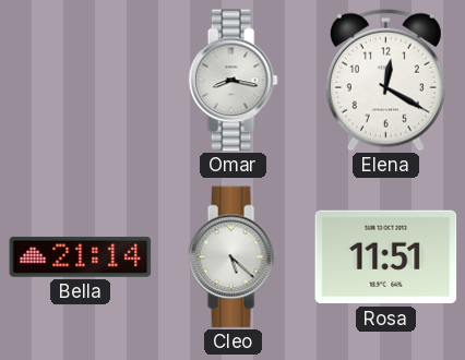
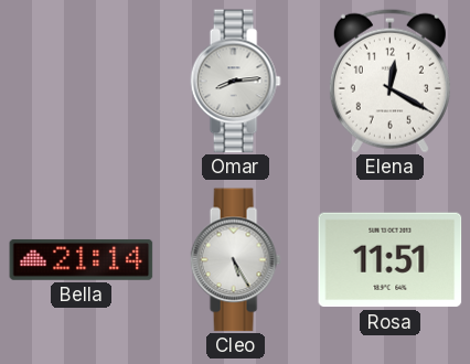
Omar: 8:17 -> 8:14 (235, 82)
Cleo: 5:22 -> 5:25 (235, 260)
